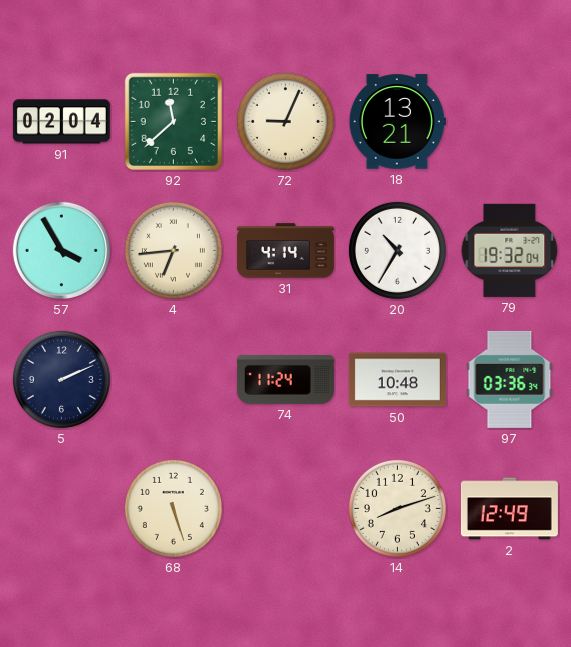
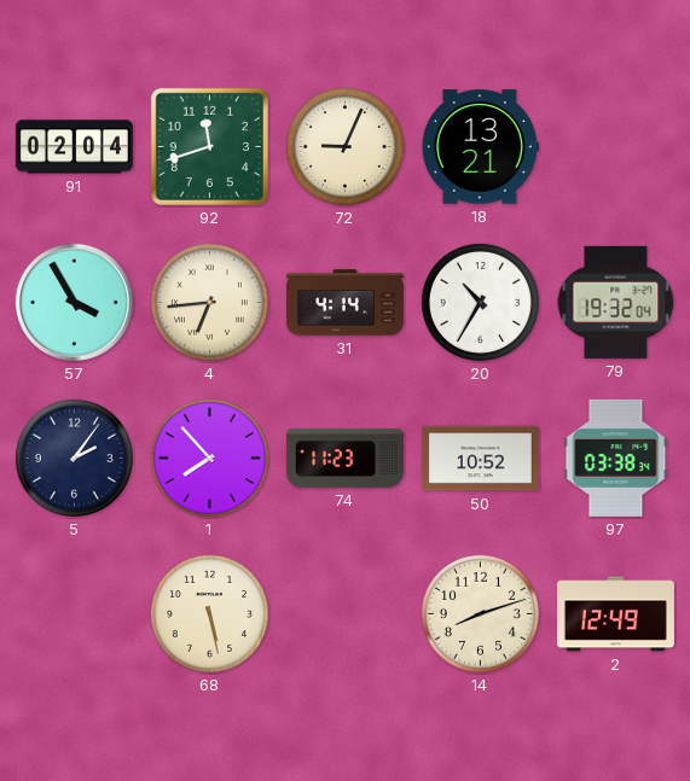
92: 11:38 -> 11:42 (209, 146)
5: 2:11 -> 2:06 (74, 457)
1: none -> 7:53 (209, 457)
74: 11:24 -> 11:23 (344, 457)
50: 10:48 -> 10:52 (480, 459)
97: 03:36 -> 03:38 (616, 457)
68: 5:27 -> 5:28 (209, 613)
